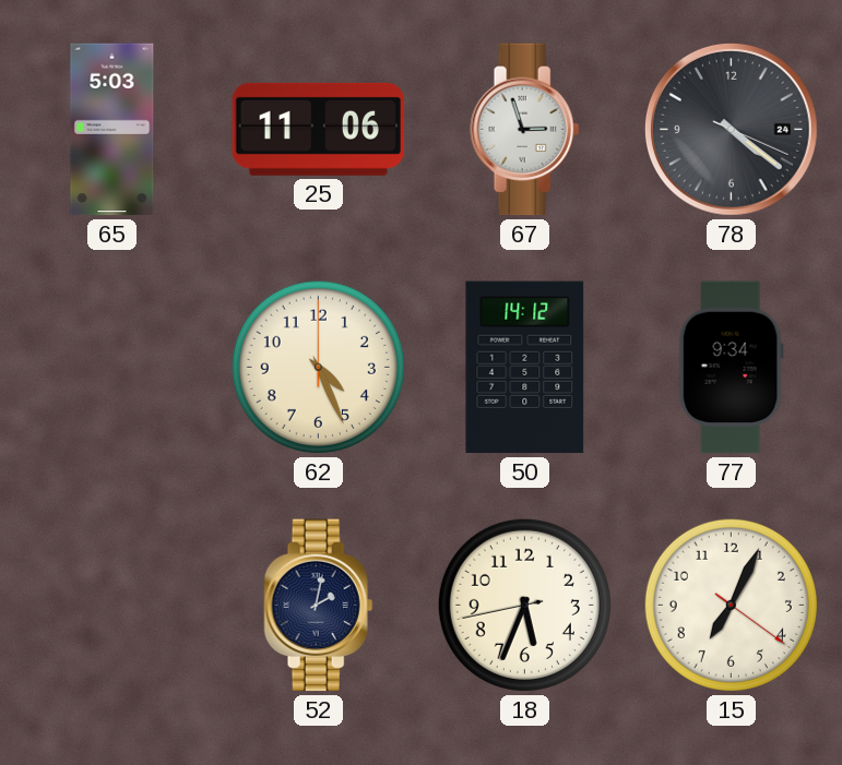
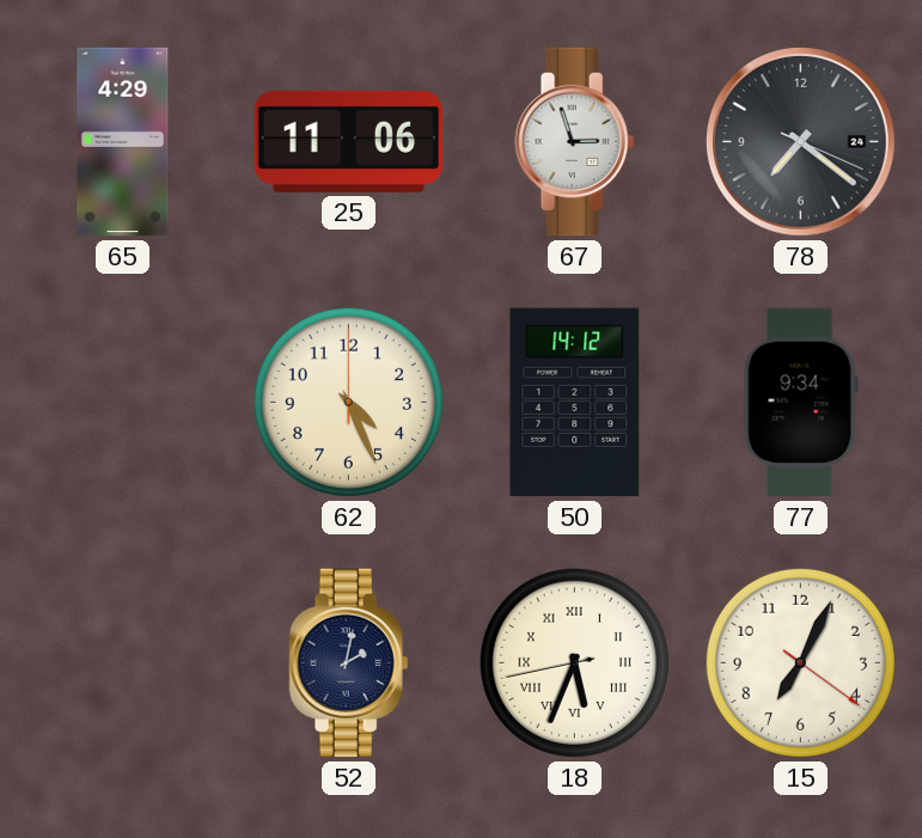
65: 5:03 -> 4:29 (123, 142)
78: 4:21 -> 7:21 (800, 141)
18 numerals: Arabic -> Roman (574, 662)
